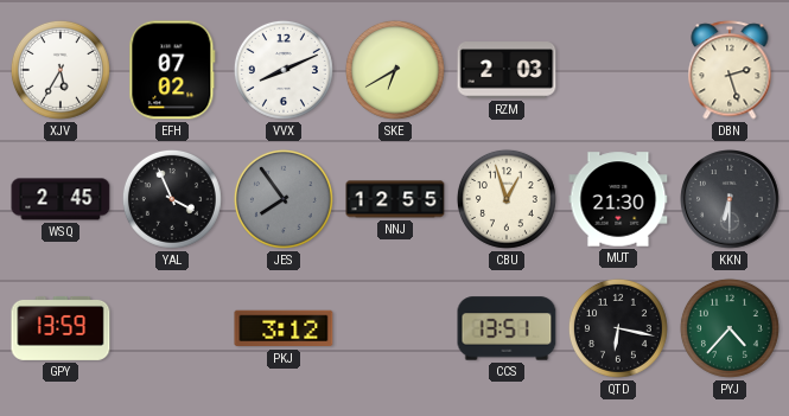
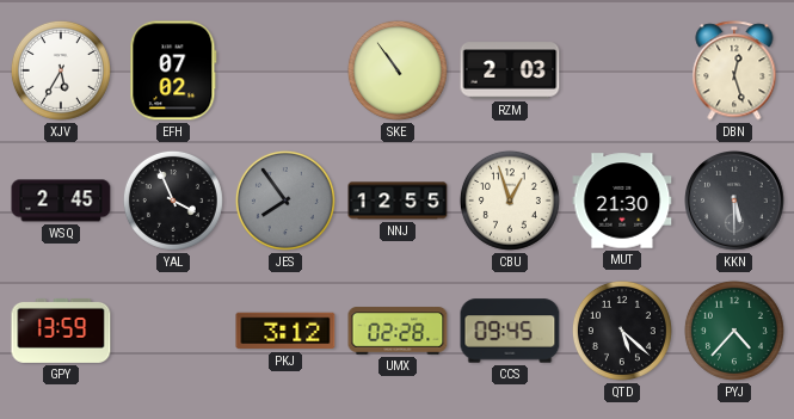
VVX: 8:11 -> none (284, 70)
SKE: 6:40 -> 10:54 (398, 70)
DBN: 2:27 -> 12:27 (734, 70)
KKN: 6:30 -> 5:30 (735, 202)
UMX: none -> 02:28 (398, 331)
CCS: 13:51 -> 09:45 (510, 331)
QTD: 6:17 -> 5:22 (622, 331)
